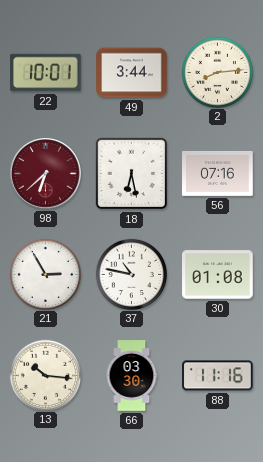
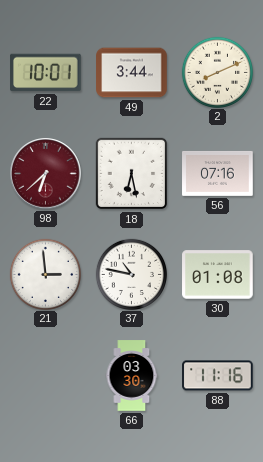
2: 8:14 -> 8:11 (217, 72)
21: 2:55 -> 2:59 (45, 274)
13: 10:16 -> none (45, 375)
